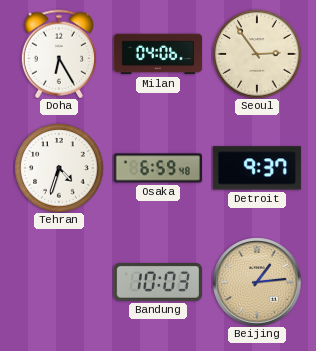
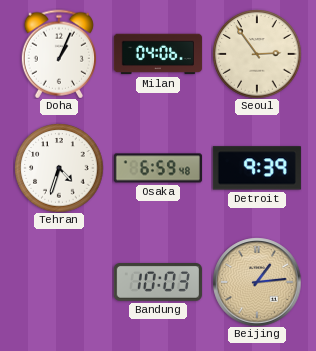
Doha: 6:25 -> 1:04 (59, 54)
Detroit: 9:37 -> 9:39 (257, 168)
